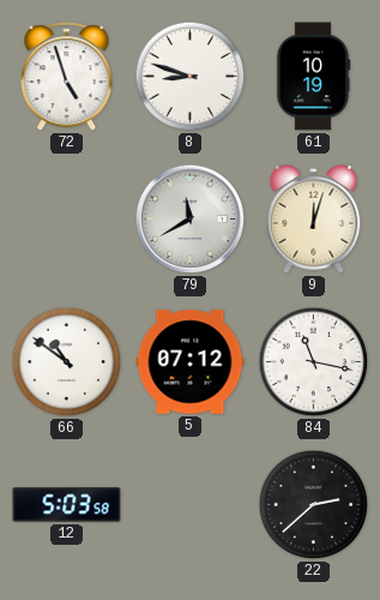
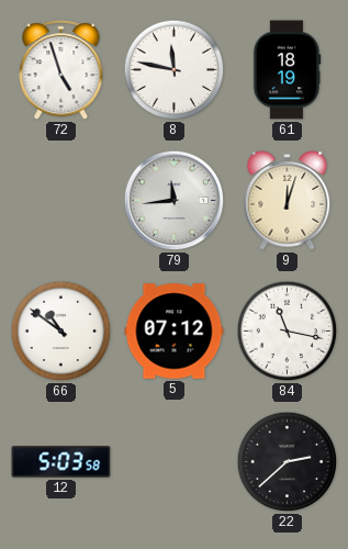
8: 8:48 -> 11:47 (175, 70)
61: 10:19 -> 18:19 (287, 70)
79: 11:40 -> 11:44 (175, 201)
